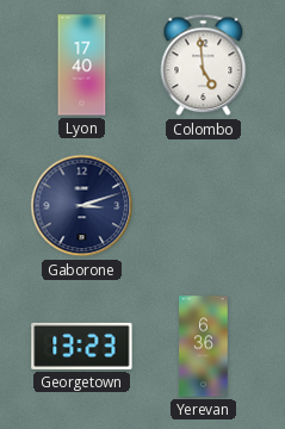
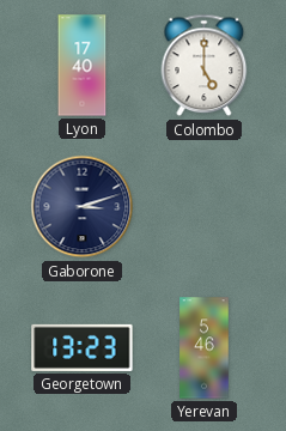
Colombo: 4:59 -> 5:00 (205, 66)
Yerevan: 6:36 -> 5:46 (205, 348)
